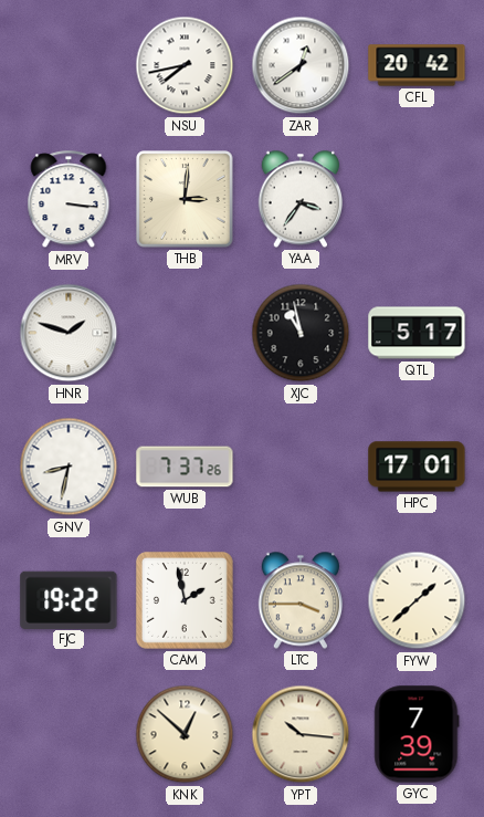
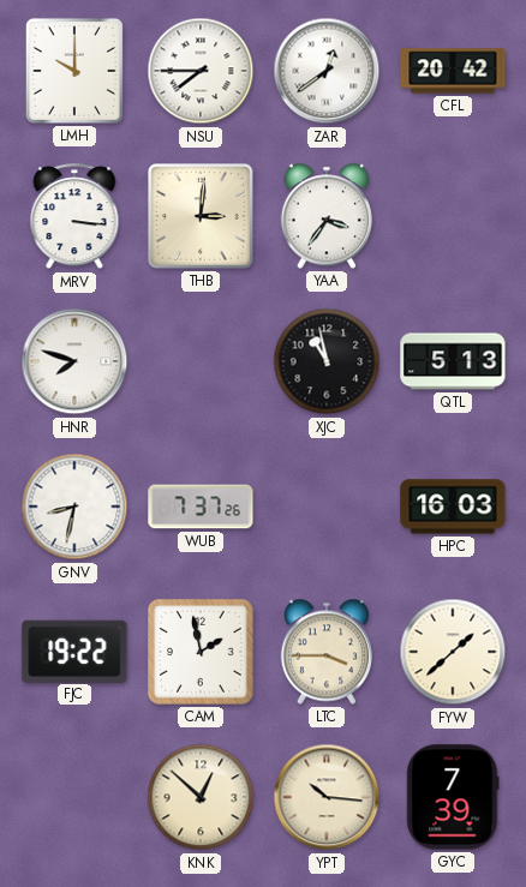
LMH: none -> 10:00 (74, 71)
NSU: 7:43 -> 7:45 (201, 71)
HNR: 1:48 -> 7:48 (74, 361)
QTL: 5:17 -> 5:13 (453, 361)
HPC: 17:01 -> 16:03 (453, 507)
